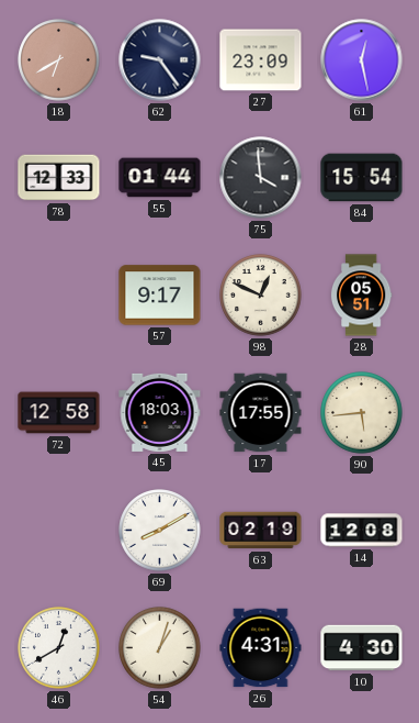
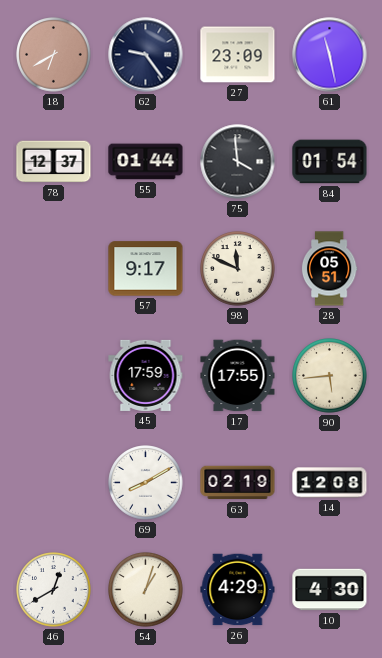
61: 12:28 -> 11:28 (330, 55)
78: 12:33 -> 12:37 (54, 162)
84: 15:54 -> 01:54 (330, 162)
98: 12:49 -> 11:49 (238, 269)
72: 12:58 -> none (59, 413)
45: 18:03 -> 17:59 (146, 375)
26: 4:31 -> 4:29 (238, 590)
